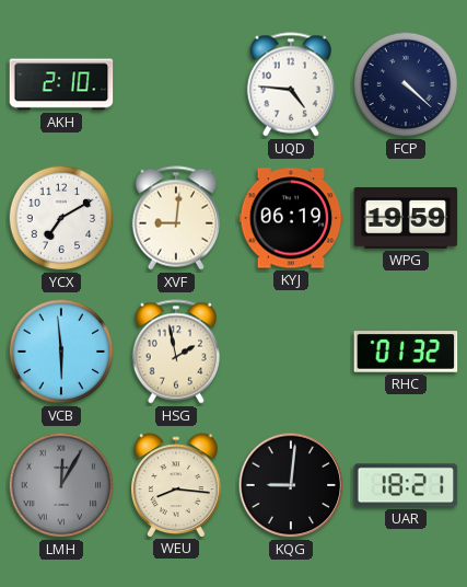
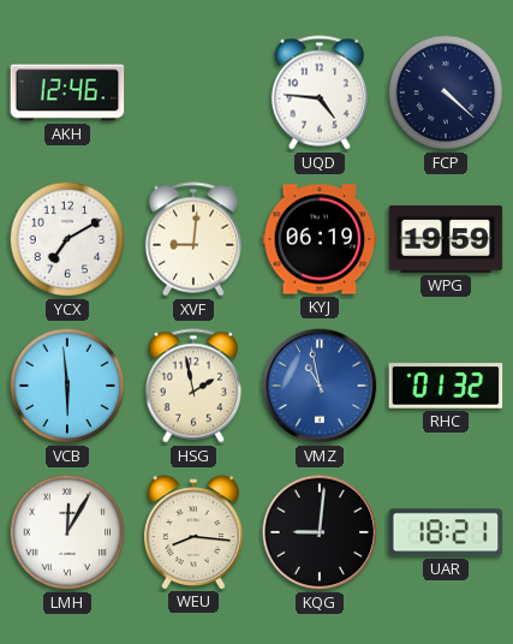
AKH: 2:10 -> 12:46 (67, 93)
VMZ: none -> 10:58 (320, 386)
LMH dial: grey -> white (67, 532)
